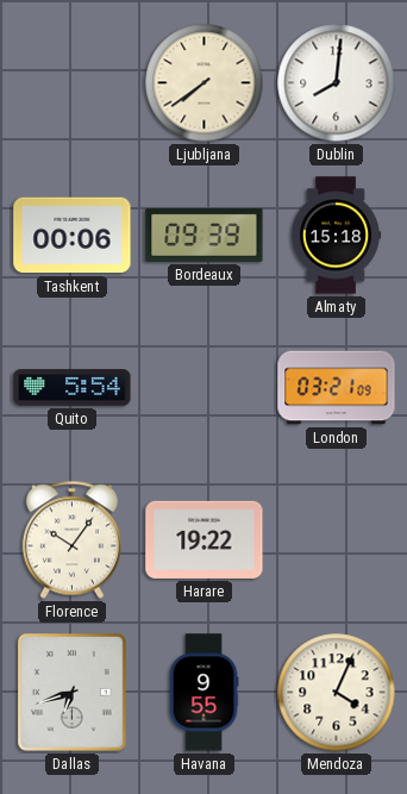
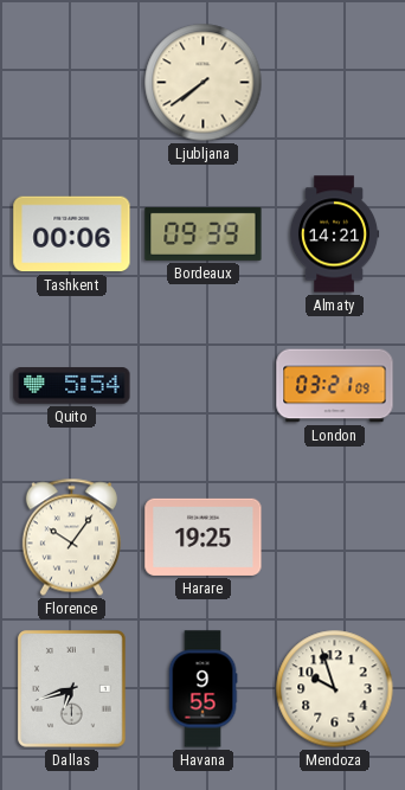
Dublin: 8:01 -> none (337, 83)
Almaty: 15:18 -> 14:21 (334, 235)
Harare: 19:22 -> 19:25 (204, 537)
Mendoza: 4:04 -> 9:57 (335, 689)
